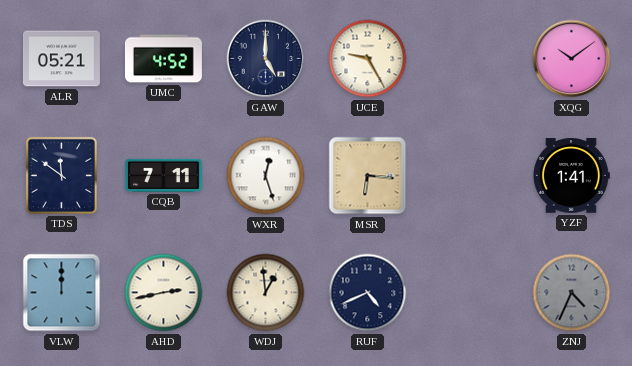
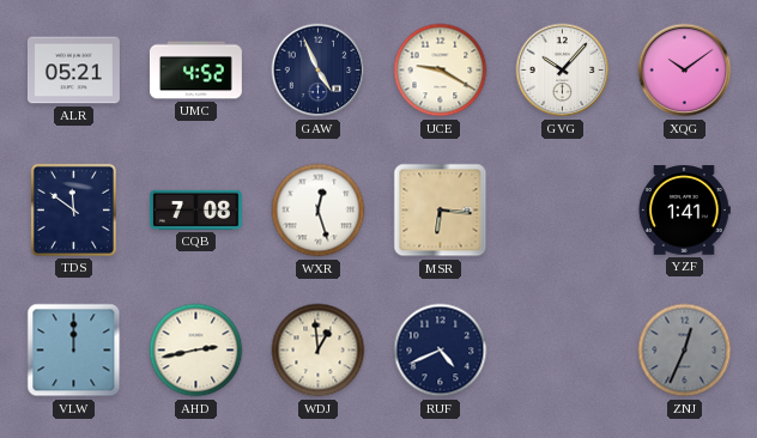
GAW: 5:00 -> 4:56 (319, 71)
UCE: 9:25 -> 9:20 (441, 71)
GVG: none -> 10:07 (563, 71)
CQB: 7:11 -> 7:08 (195, 209)
ZNJ: 4:34 -> 12:34 (685, 351)
